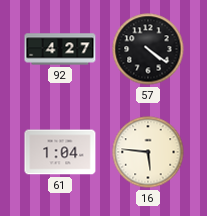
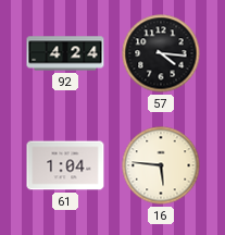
92: 4:27 -> 4:24 (65, 53)
57: 4:21 -> 4:16 (161, 53)
